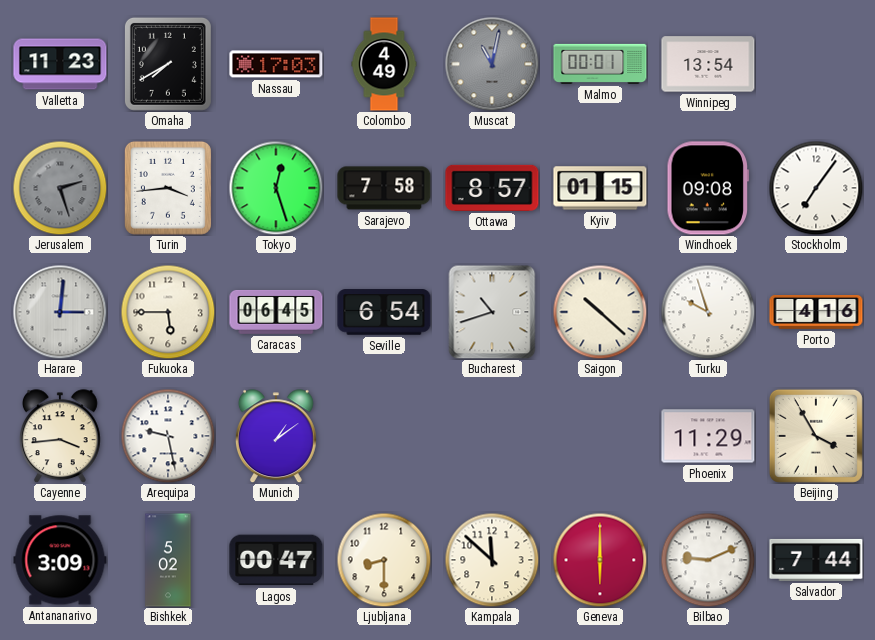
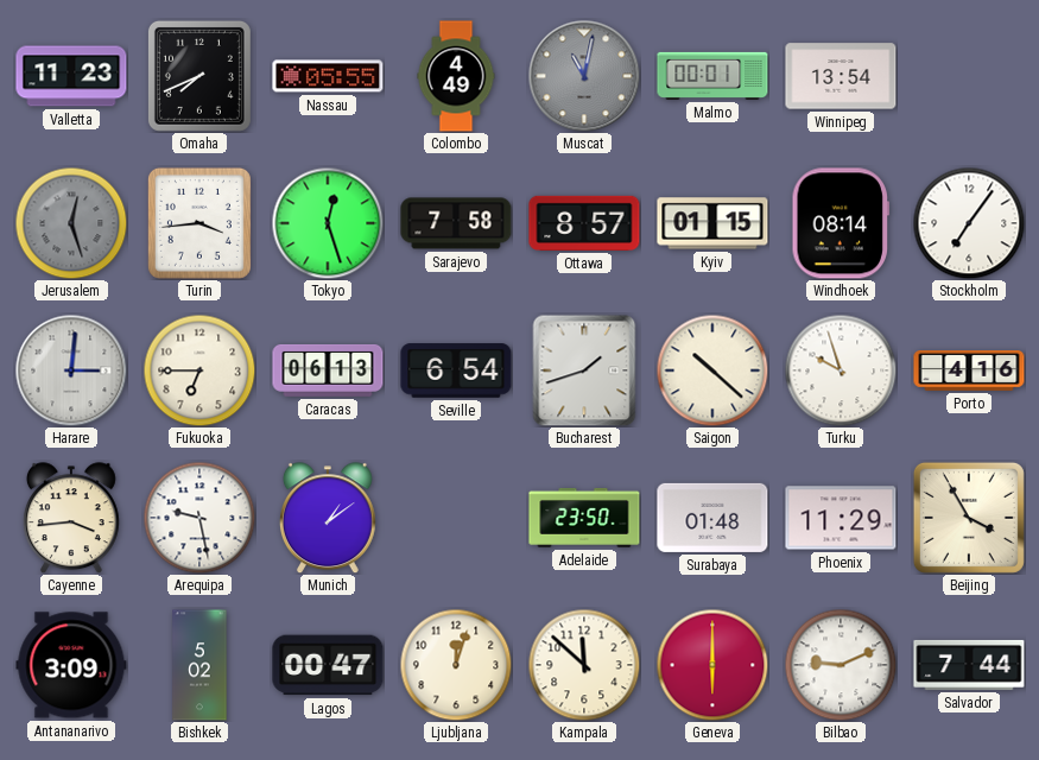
Omaha: 7:40 -> 7:41 (199, 76)
Nassau: 17:03 -> 05:55 (328, 76)
Jerusalem: 2:27 -> 12:27 (71, 223)
Windhoek: 09:08 -> 08:14 (841, 223)
Fukuoka: 5:45 -> 6:45 (199, 370)
Caracas: 06:45 -> 06:13 (328, 370)
Bucharest: 10:42 -> 1:42 (584, 370)
Adelaide: none -> 23:50 (584, 518)
Surabaya: none -> 01:48 (712, 518)
Ljubljana: 8:30 -> 12:03 (456, 665)
